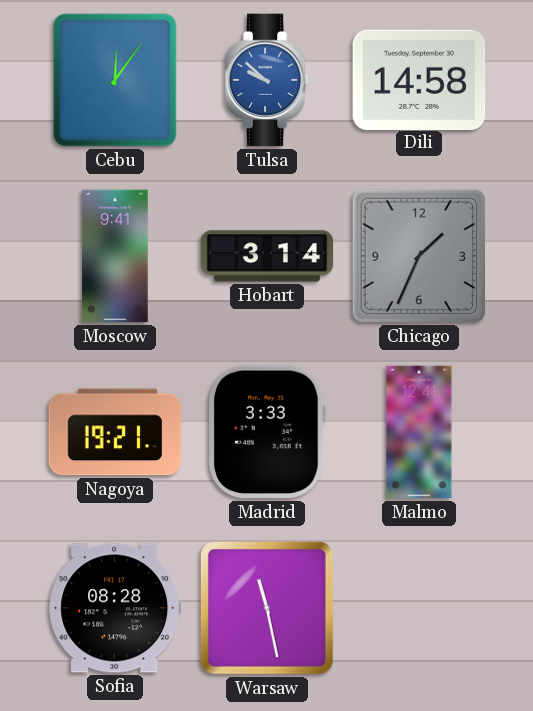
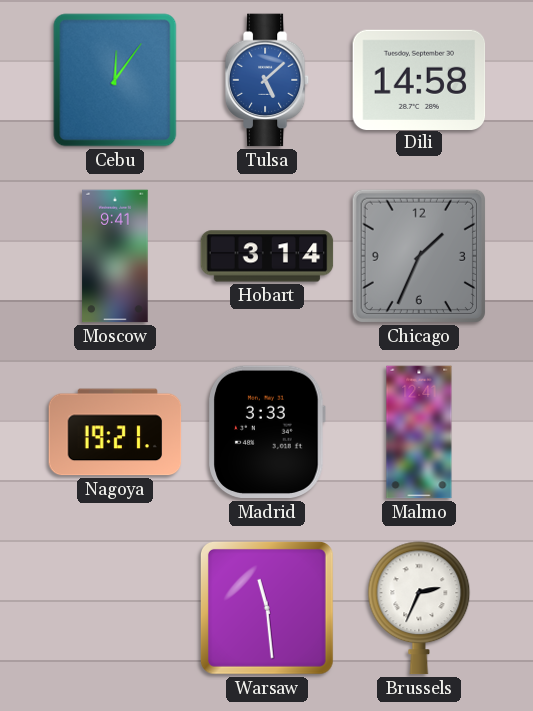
Tulsa: 9:52 -> 5:08 (267, 80)
Sofia: 08:28 -> none (115, 608)
Warsaw: 11:28 -> 11:29 (267, 608)
Brussels: none -> 2:34 (419, 608)
